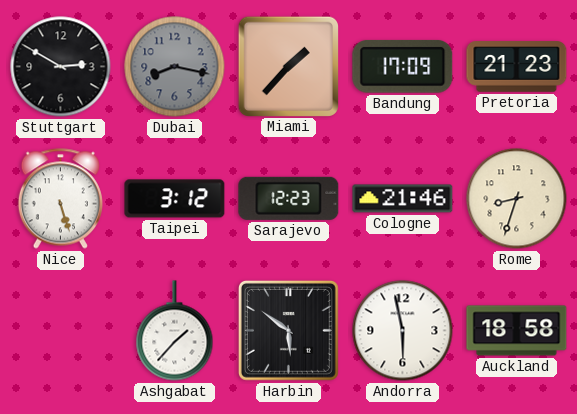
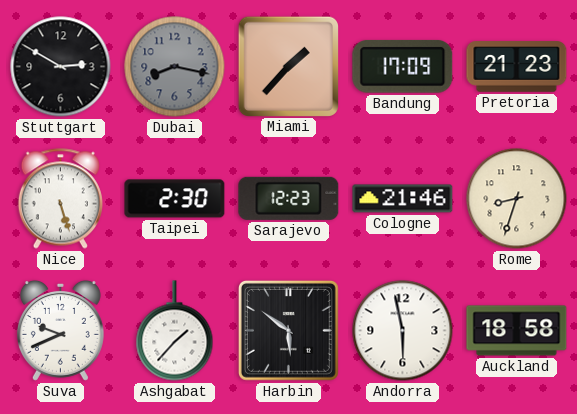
Taipei: 3:12 -> 2:30 (175, 199)
Suva: none -> 9:41 (60, 330)
